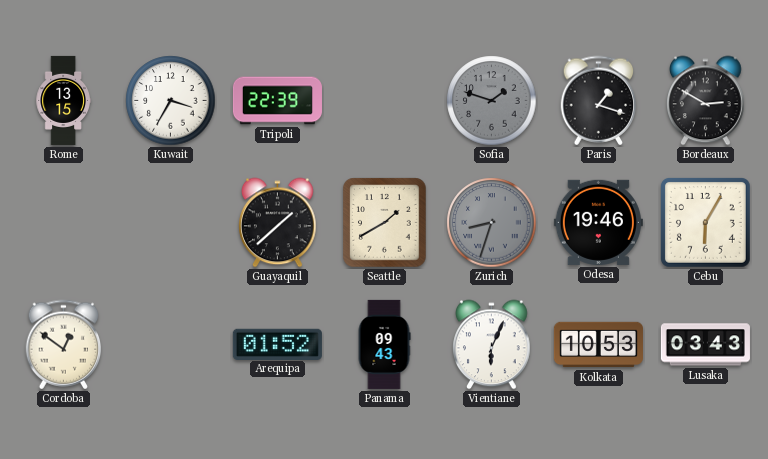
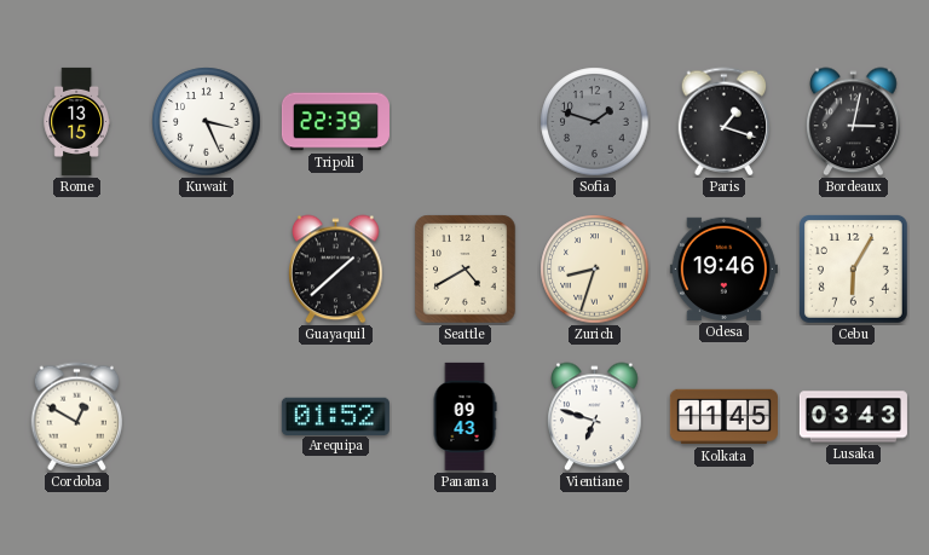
Kuwait: 3:35 -> 3:26 (207, 122)
Bordeaux: 2:50 -> 3:02 (854, 122)
Seattle: 1:40 -> 4:40 (466, 270)
Zurich dial: grey -> cream (595, 270)
Cordoba: 12:51 -> 12:50 (77, 417)
Vientiane: 6:04 -> 6:48 (595, 417)
Kolkata: 10:53 -> 11:45 (723, 417)
